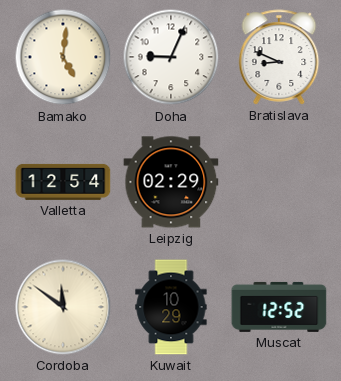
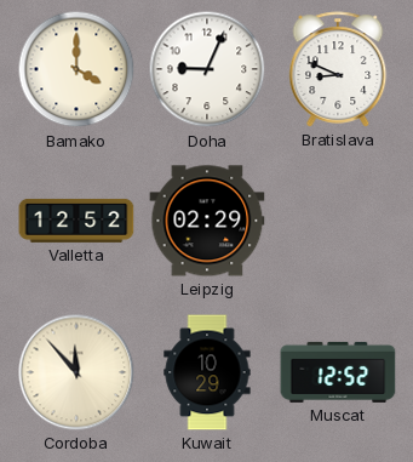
Bamako: 5:01 -> 4:00 (76, 69)
Valletta: 12:54 -> 12:52 (76, 221)
Cordoba: 11:51 -> 11:53 (76, 372)
